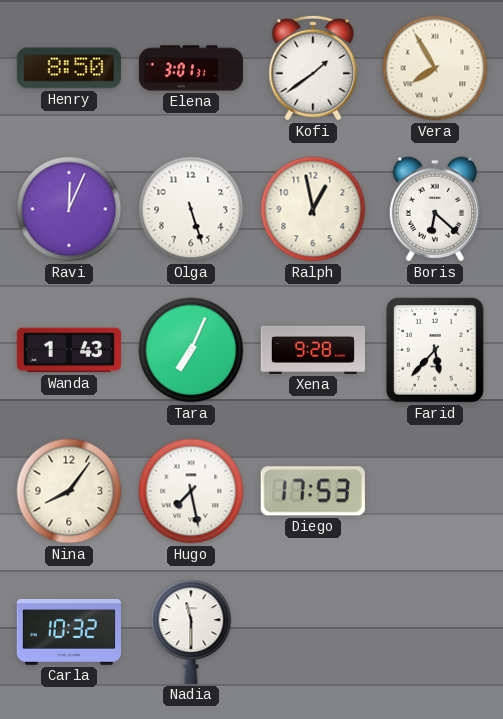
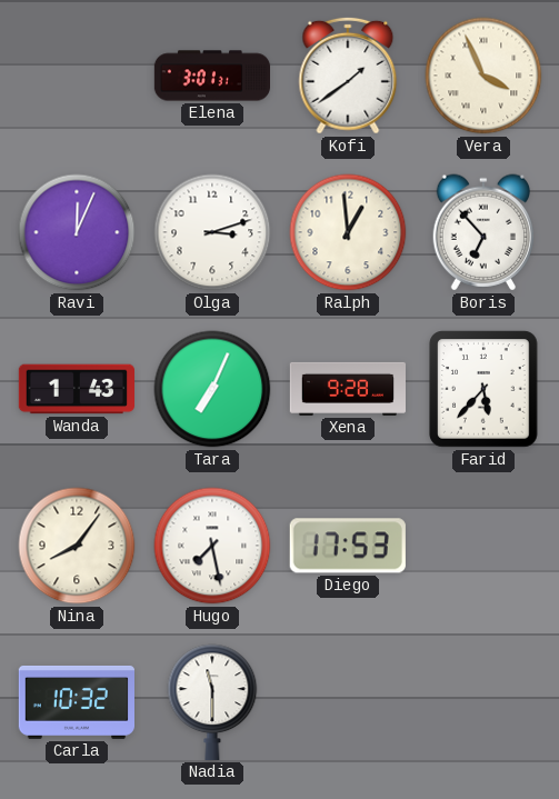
Henry: 8:50 -> none (69, 68)
Vera: 7:55 -> 3:56 (483, 76)
Olga: 5:27 -> 3:12 (212, 232)
Ralph: 12:58 -> 12:59 (348, 232)
Boris: 6:22 -> 6:53 (482, 232)
